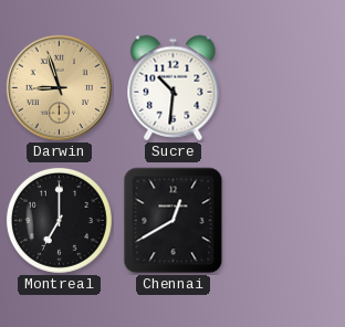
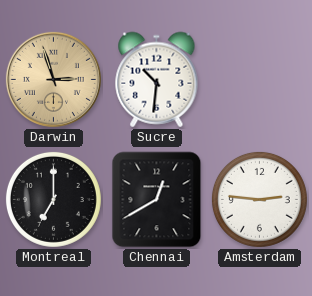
Darwin: 8:57 -> 2:57 (53, 79)
Amsterdam: none -> 2:46 (259, 199)
